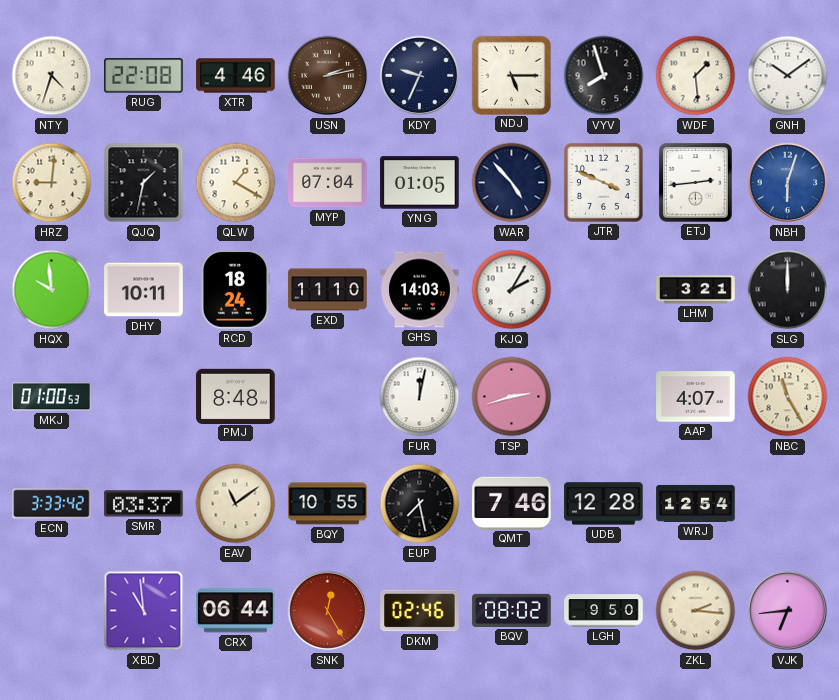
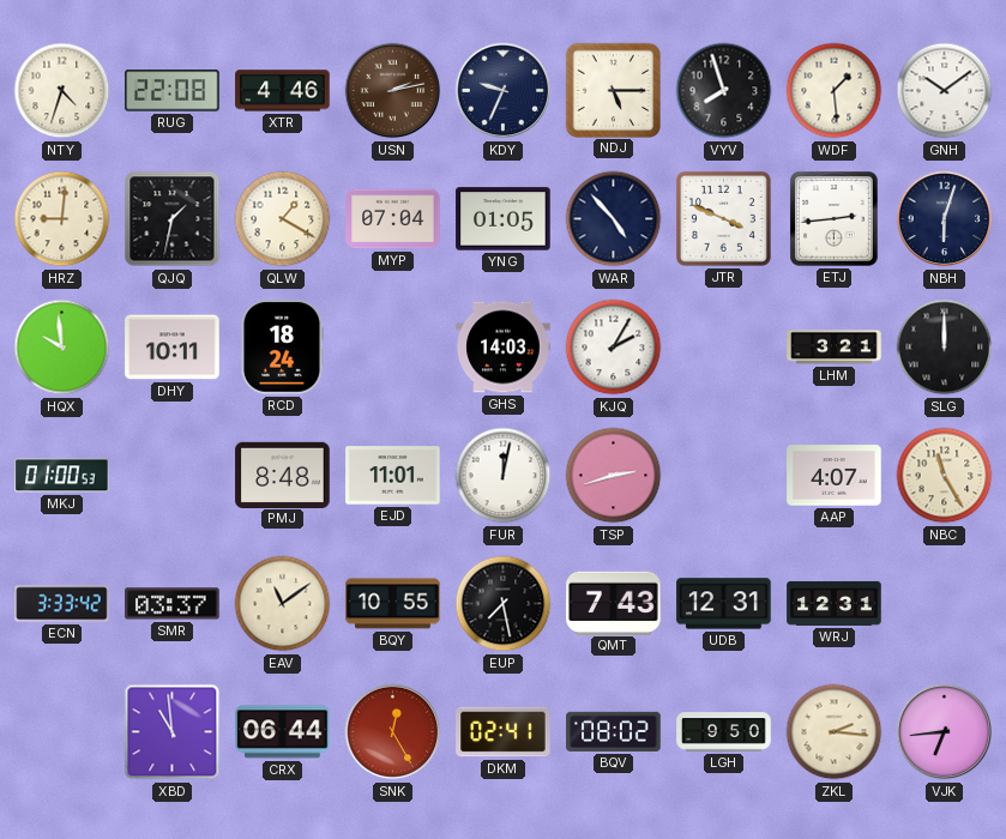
NBH dial: blue -> navy (945, 219)
EXD: 11:10 -> none (328, 290)
EJD: none -> 11:01 (393, 476)
QMT: 7:46 -> 7:43 (614, 603)
UDB: 12:28 -> 12:31 (724, 604)
WRJ: 12:54 -> 12:31 (835, 603)
DKM: 02:46 -> 02:41 (504, 732)
